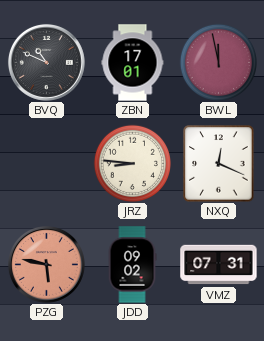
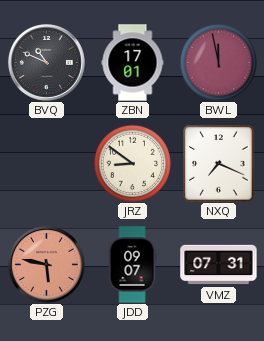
JRZ: 8:46 -> 8:51 (132, 163)
NXQ: 12:19 -> 7:19 (219, 164)
JDD: 09:02 -> 09:07 (132, 265)
